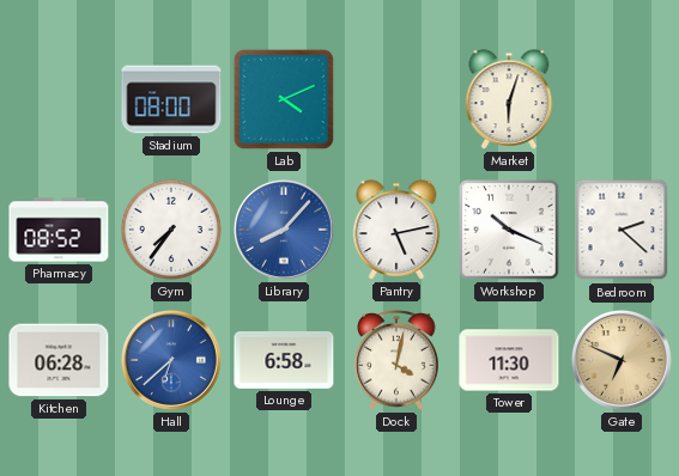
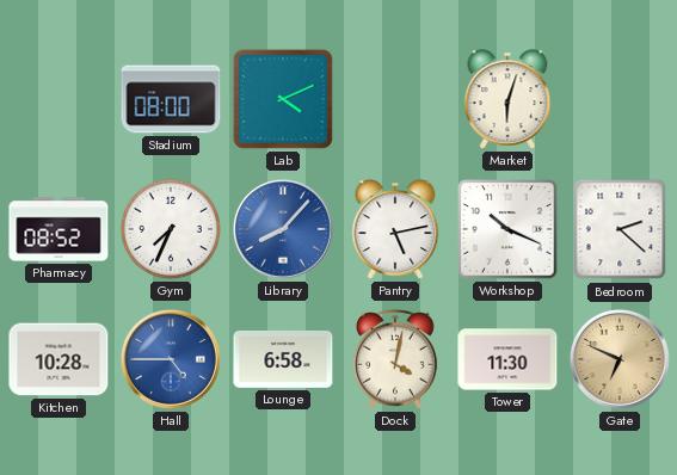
Gym: 7:36 -> 7:34 (171, 229)
Kitchen: 06:28 -> 10:28 (59, 359)
Hall: 6:38 -> 4:45 (171, 359)
